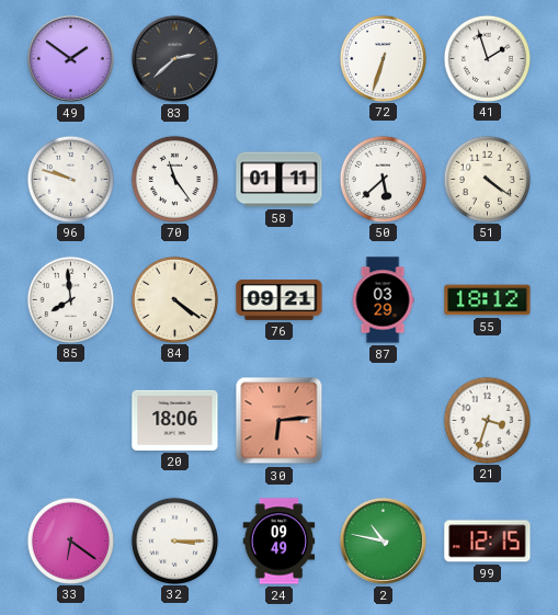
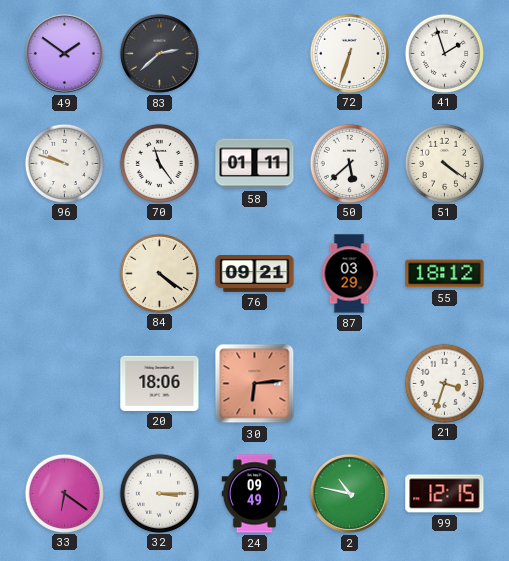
85: 7:59 -> none (70, 299)
